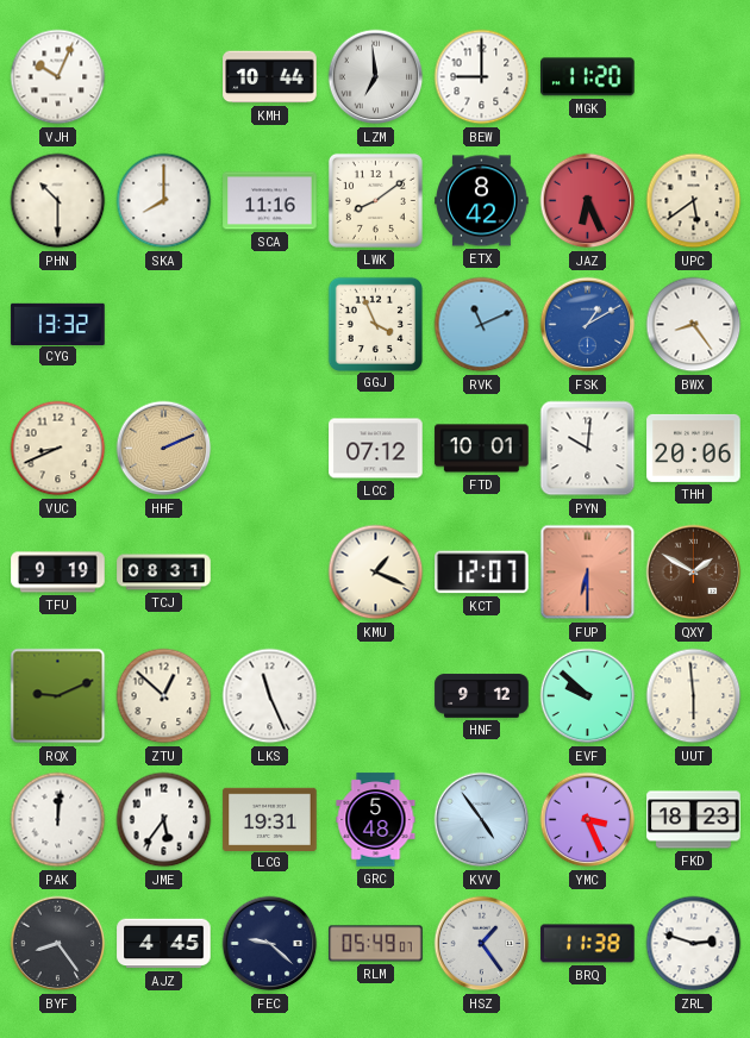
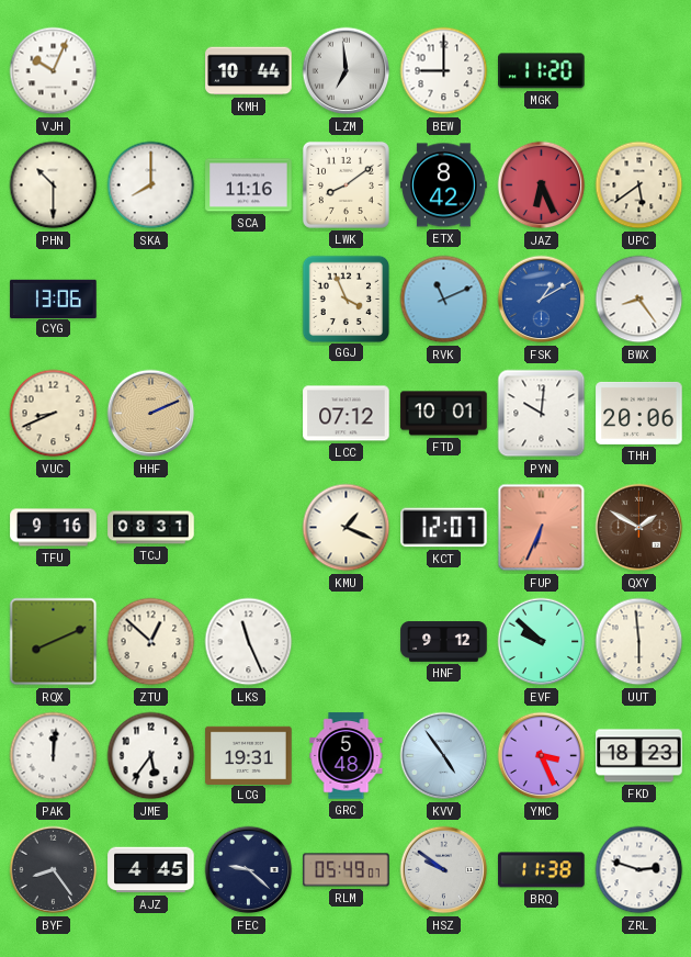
CYG: 13:32 -> 13:06 (54, 299)
TFU: 9:19 -> 9:16 (54, 528)
FUP: 6:30 -> 6:34 (542, 528)
RQX: 9:11 -> 8:11 (54, 642)
HSZ: 1:24 -> 9:51 (444, 870)
